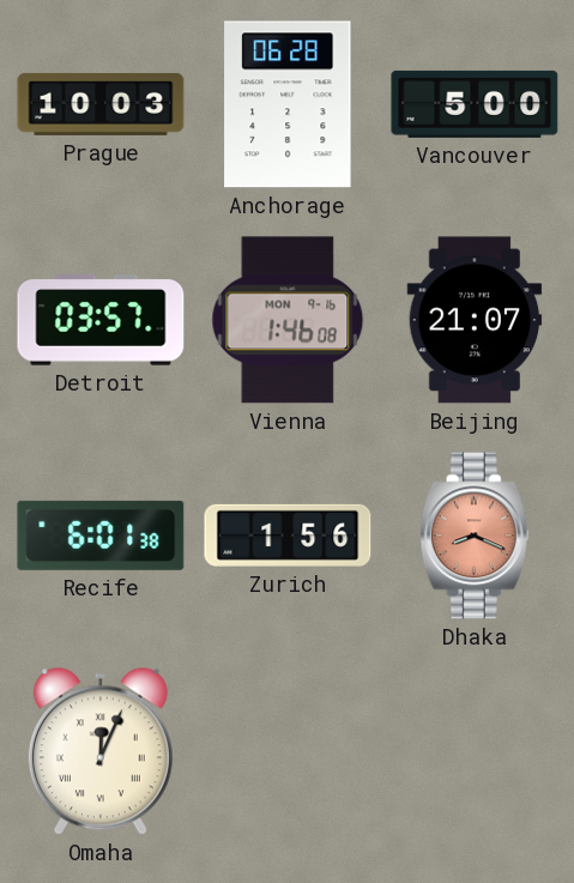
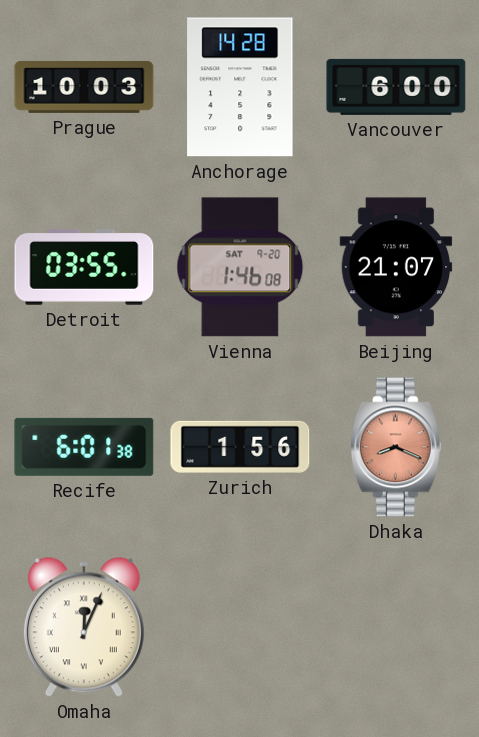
Anchorage: 06:28 -> 14:28 (240, 87)
Vancouver: 5:00 -> 6:00 (396, 87)
Detroit: 03:57 -> 03:55 (84, 267)
Vienna date: MON 9-16 -> SAT 9-20 (240, 267)
